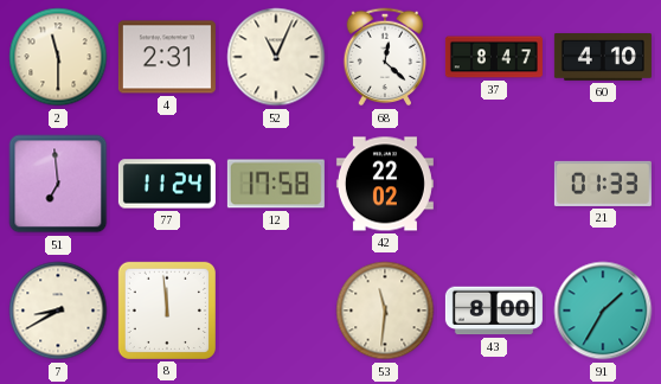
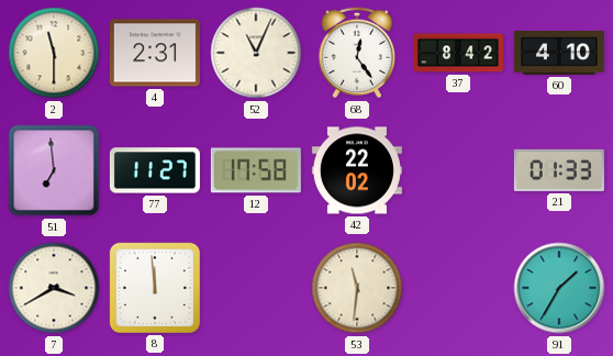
68: 12:22 -> 12:24 (357, 53)
37: 8:47 -> 8:42 (458, 53)
77: 11:24 -> 11:27 (155, 170)
7: 8:40 -> 3:40 (54, 288)
43: 8:00 -> none (494, 311)
